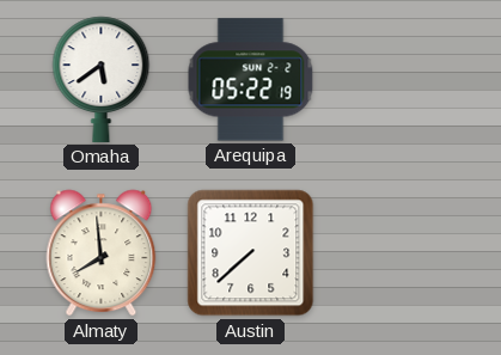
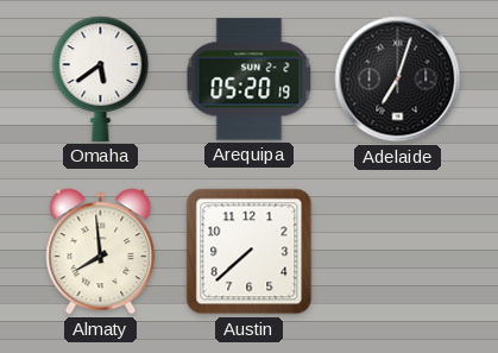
Arequipa: 05:22 -> 05:20 (250, 80)
Adelaide: none -> 7:03 (398, 80)
